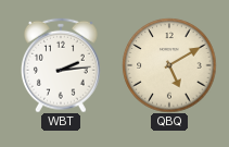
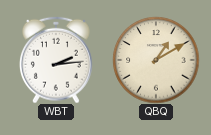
QBQ: 5:10 -> 1:10 (156, 60)
